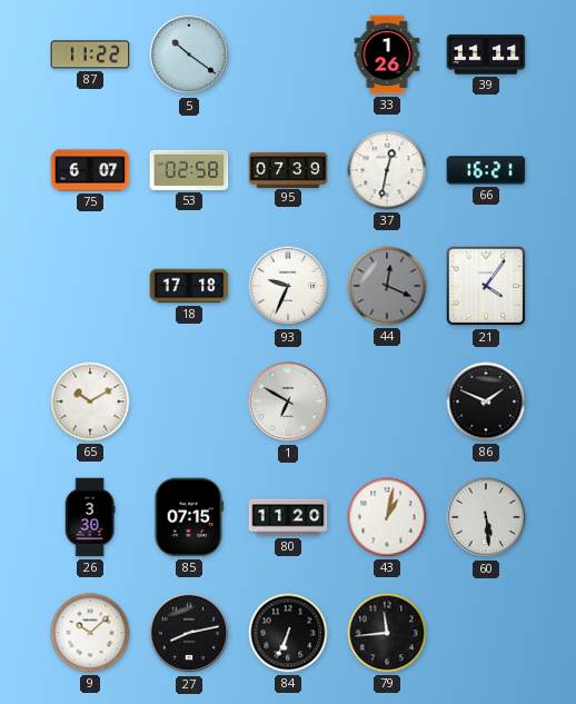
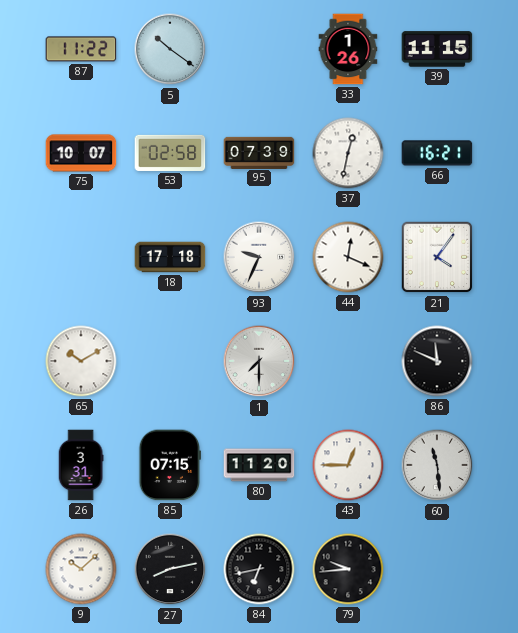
39: 11:11 -> 11:15 (437, 49)
75: 6:07 -> 10:07 (81, 153)
44 dial: grey -> white (348, 257)
1: 6:50 -> 7:30 (259, 361)
86: 1:49 -> 11:49 (437, 361)
26: 3:30 -> 3:31 (81, 465)
43: 1:02 -> 12:45 (348, 465)
60: 5:29 -> 11:29 (437, 465)
84: 6:34 -> 6:43 (259, 569)
79: 11:44 -> 9:44 (348, 569)
